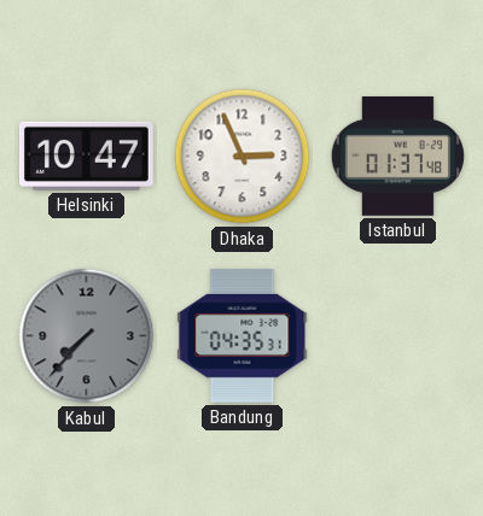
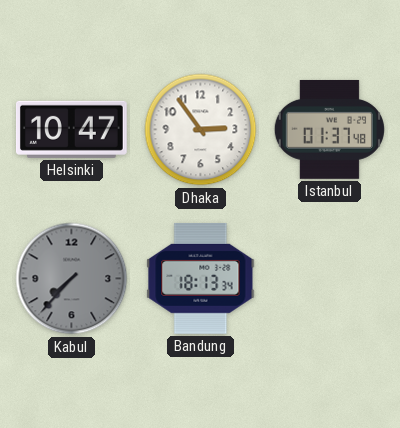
Dhaka: 2:56 -> 2:54 (201, 130)
Bandung: 04:35 -> 18:13 (201, 278)
